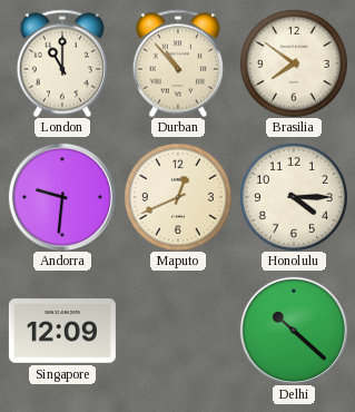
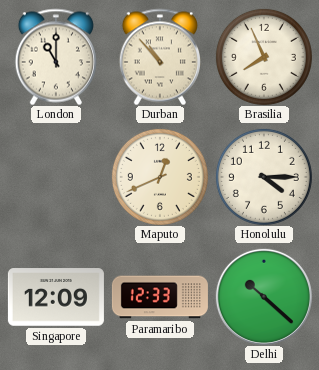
Brasilia: 7:51 -> 7:56 (264, 57)
Andorra: 9:31 -> none (62, 197)
Paramaribo: none -> 12:33 (160, 297)
